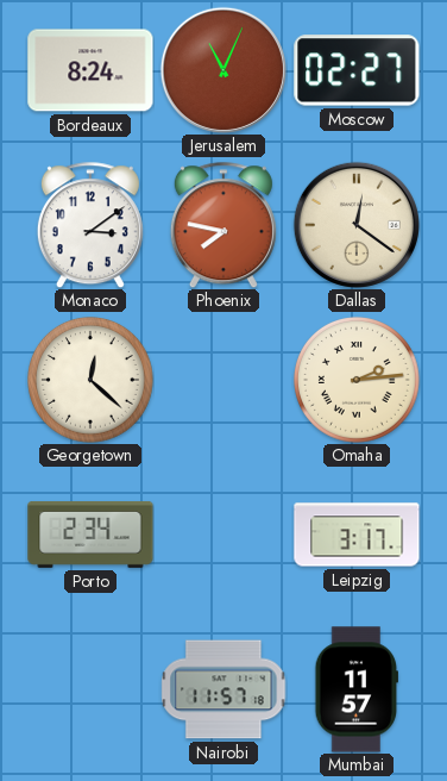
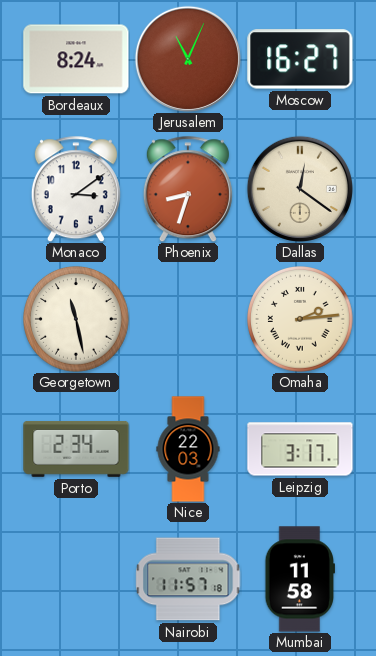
Moscow: 02:27 -> 16:27 (300, 59)
Phoenix: 7:47 -> 8:33 (188, 189)
Georgetown: 12:22 -> 11:28 (77, 320)
Nice: none -> 22:03 (188, 449)
Mumbai: 11:57 -> 11:58 (299, 579)
